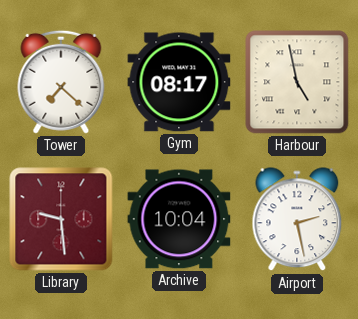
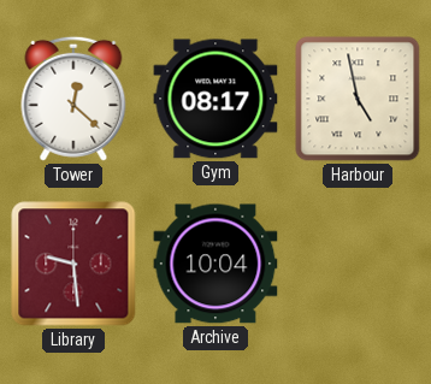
Tower: 7:22 -> 12:22 (73, 99)
Airport: 2:28 -> none (297, 220)
